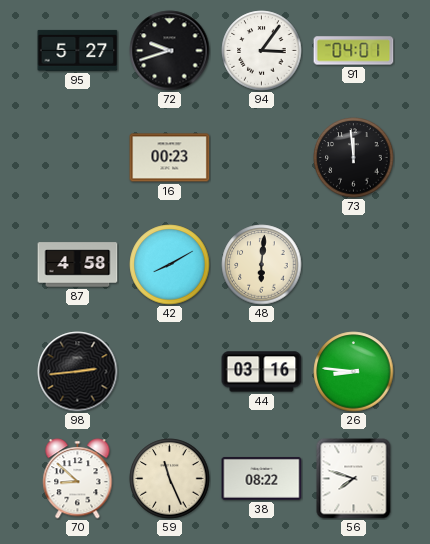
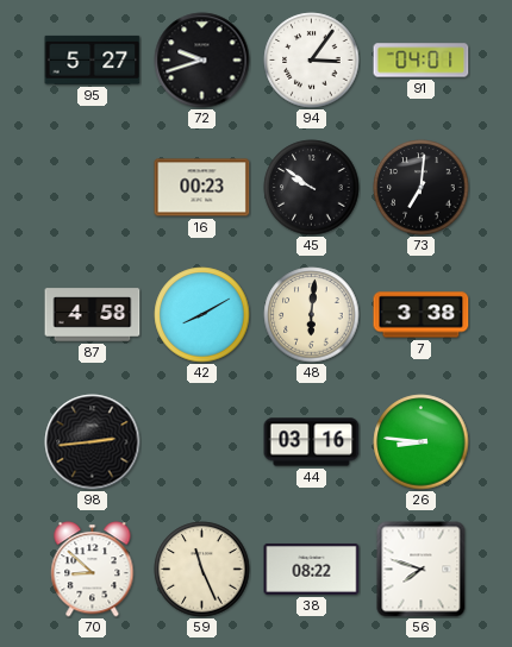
45: none -> 9:51 (312, 188)
73: 11:59 -> 7:01 (422, 188)
7: none -> 3:38 (422, 315)
